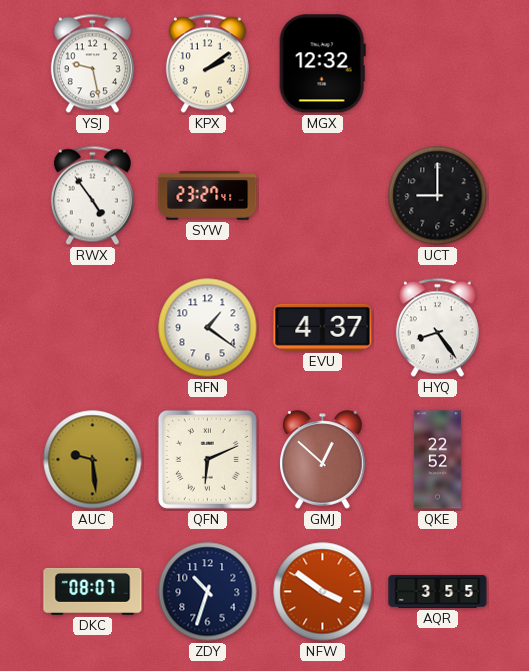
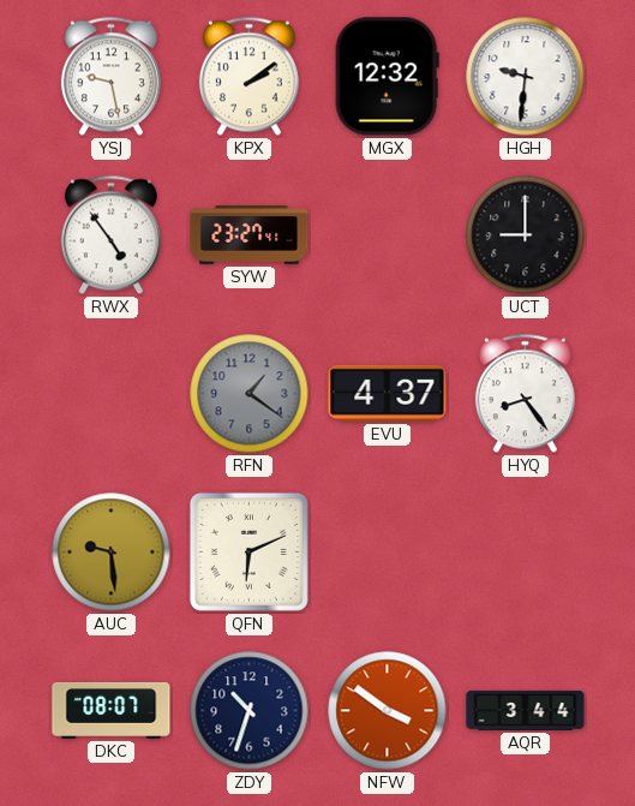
HGH: none -> 9:31 (526, 77)
RFN dial: white -> grey (250, 394)
GMJ: 12:52 -> none (323, 460)
QKE: 22:52 -> none (437, 460)
AQR: 3:55 -> 3:44 (526, 710)
